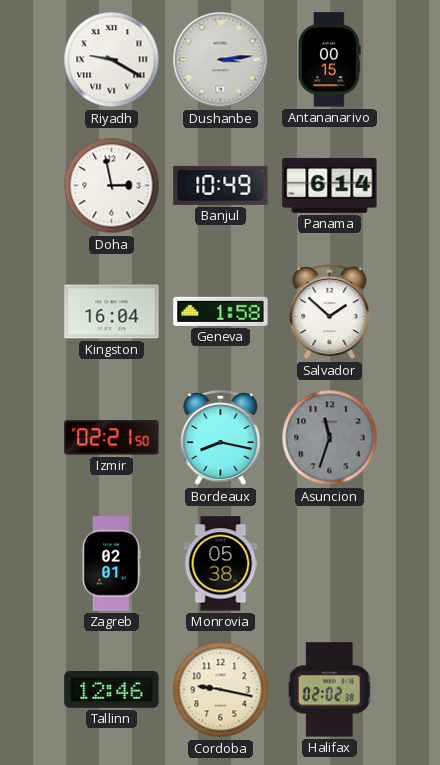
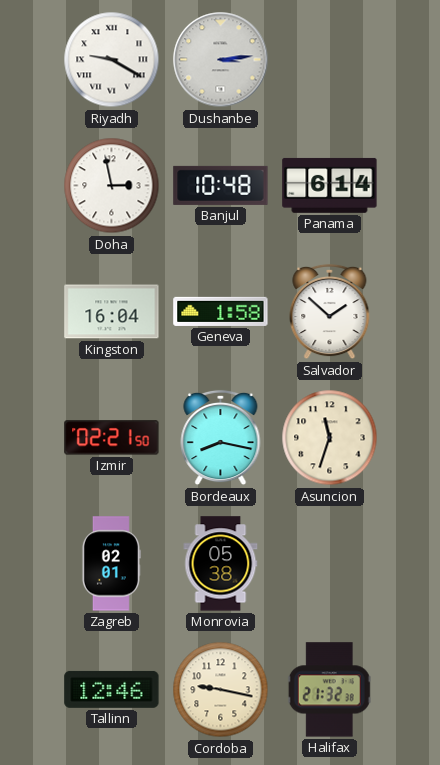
Antananarivo: 00:15 -> none (330, 60)
Banjul: 10:49 -> 10:48 (221, 185)
Asuncion dial: grey -> cream (330, 438)
Halifax: 02:02 -> 21:32 (329, 690)
